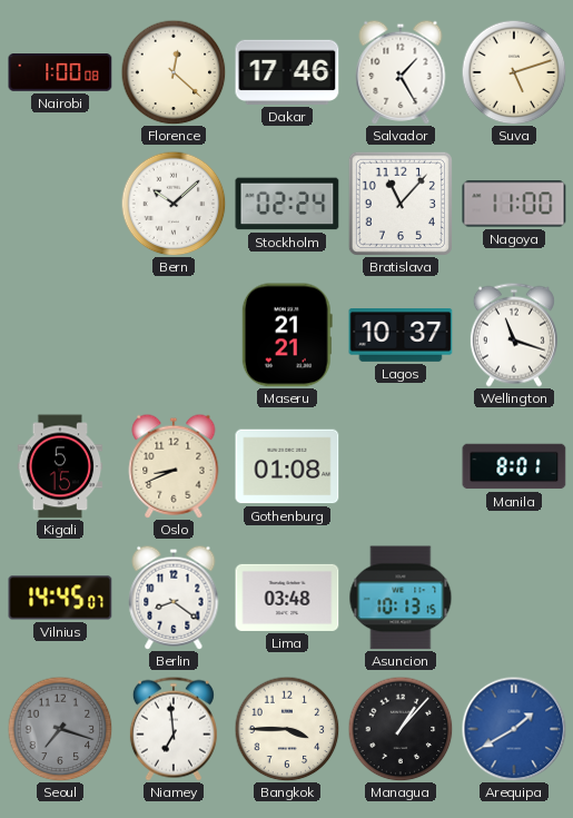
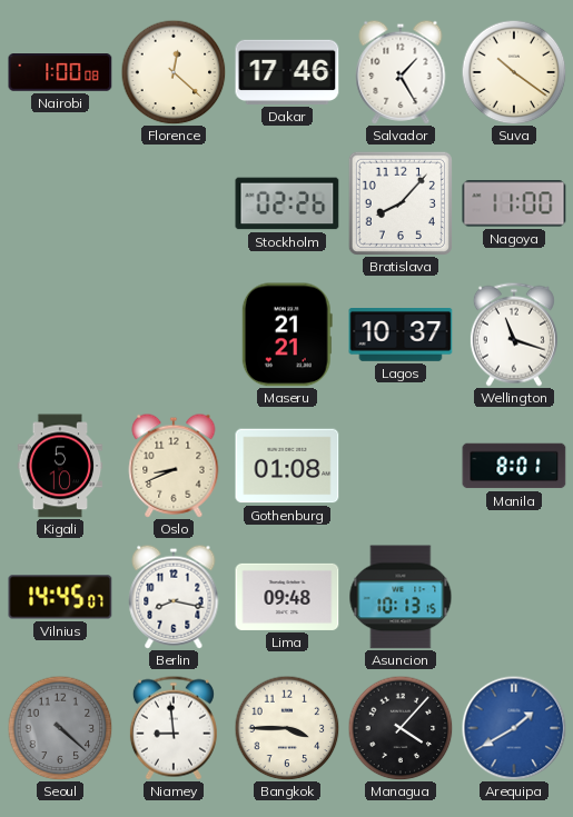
Suva: 5:12 -> 10:21 (514, 72)
Bern: 10:08 -> none (174, 204)
Stockholm: 02:24 -> 02:26 (287, 203)
Bratislava: 11:07 -> 8:07 (401, 203)
Kigali: 5:15 -> 5:10 (60, 466)
Berlin: 8:21 -> 8:17 (174, 597)
Lima: 03:48 -> 09:48 (287, 597)
Seoul: 7:18 -> 4:22 (60, 728)
Niamey: 6:59 -> 8:59 (174, 728)
Managua: 1:07 -> 4:07 (401, 728)
